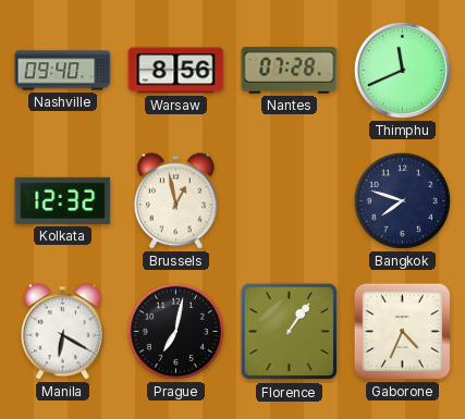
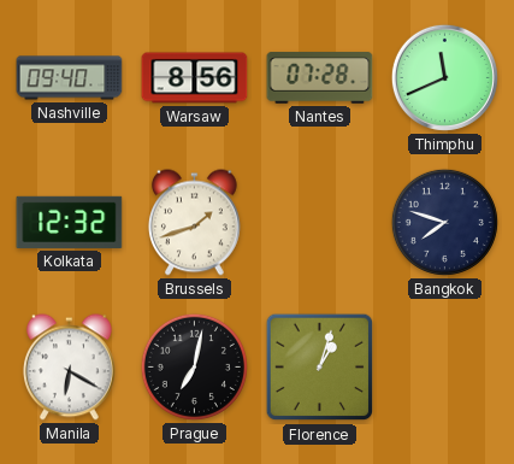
Brussels: 12:58 -> 1:42 (194, 223)
Florence: 1:06 -> 1:03 (320, 368)
Gaborone: 4:34 -> none (402, 331)
